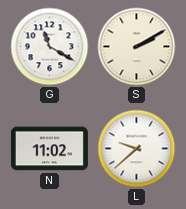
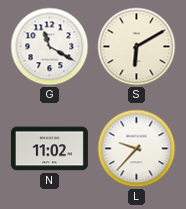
S: 2:10 -> 6:10 (137, 47)
L: 9:38 -> 9:37 (137, 149)
